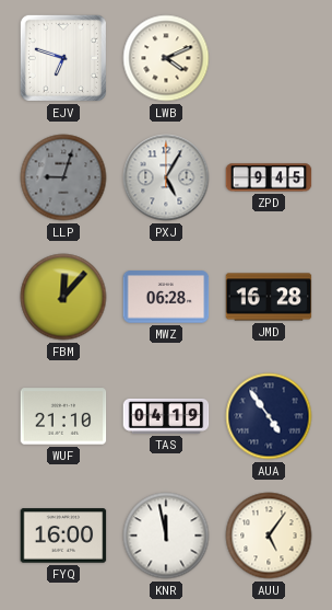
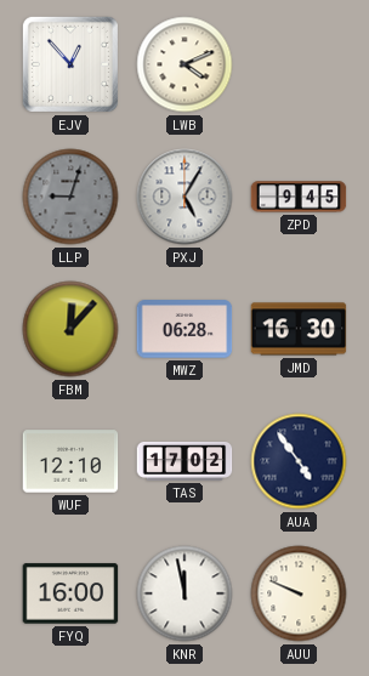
EJV: 6:48 -> 12:53 (70, 64)
JMD: 16:28 -> 16:30 (299, 329)
WUF: 21:10 -> 12:10 (70, 461)
TAS: 04:19 -> 17:02 (184, 461)
AUU: 5:06 -> 9:49 (299, 593)
